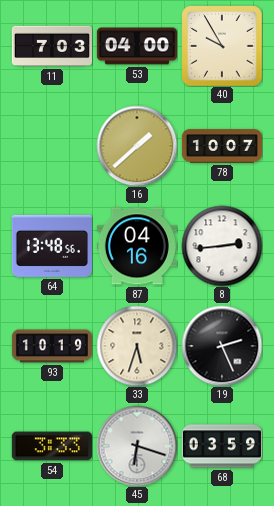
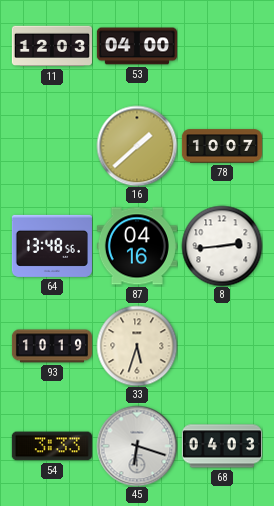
11: 7:03 -> 12:03 (52, 46)
40: 9:55 -> none (222, 46)
19: 2:26 -> none (222, 346)
68: 03:59 -> 04:03 (222, 446)
